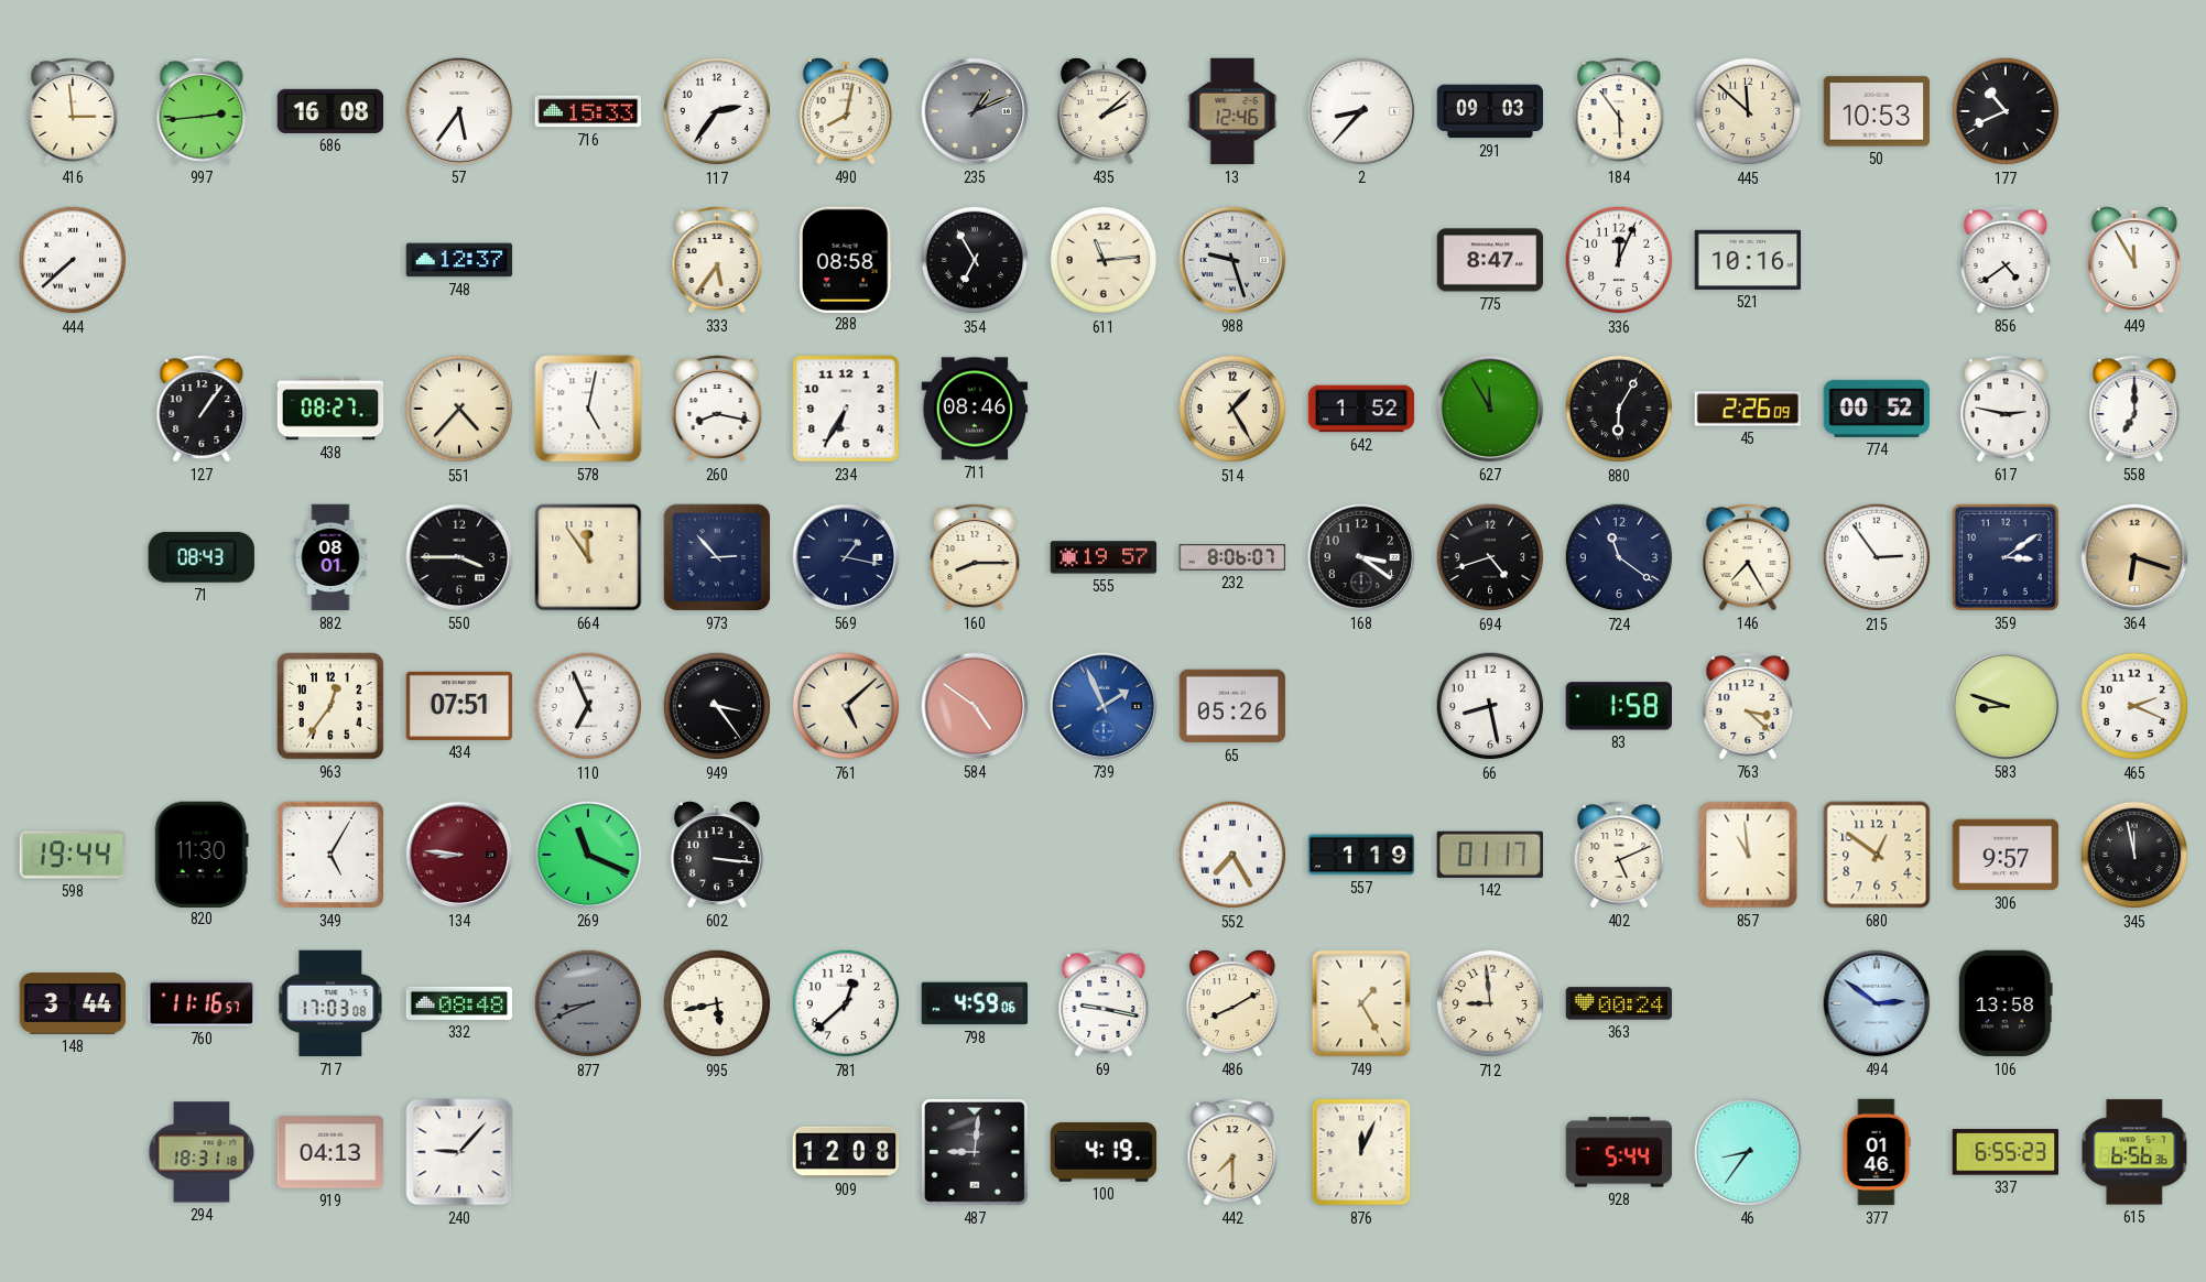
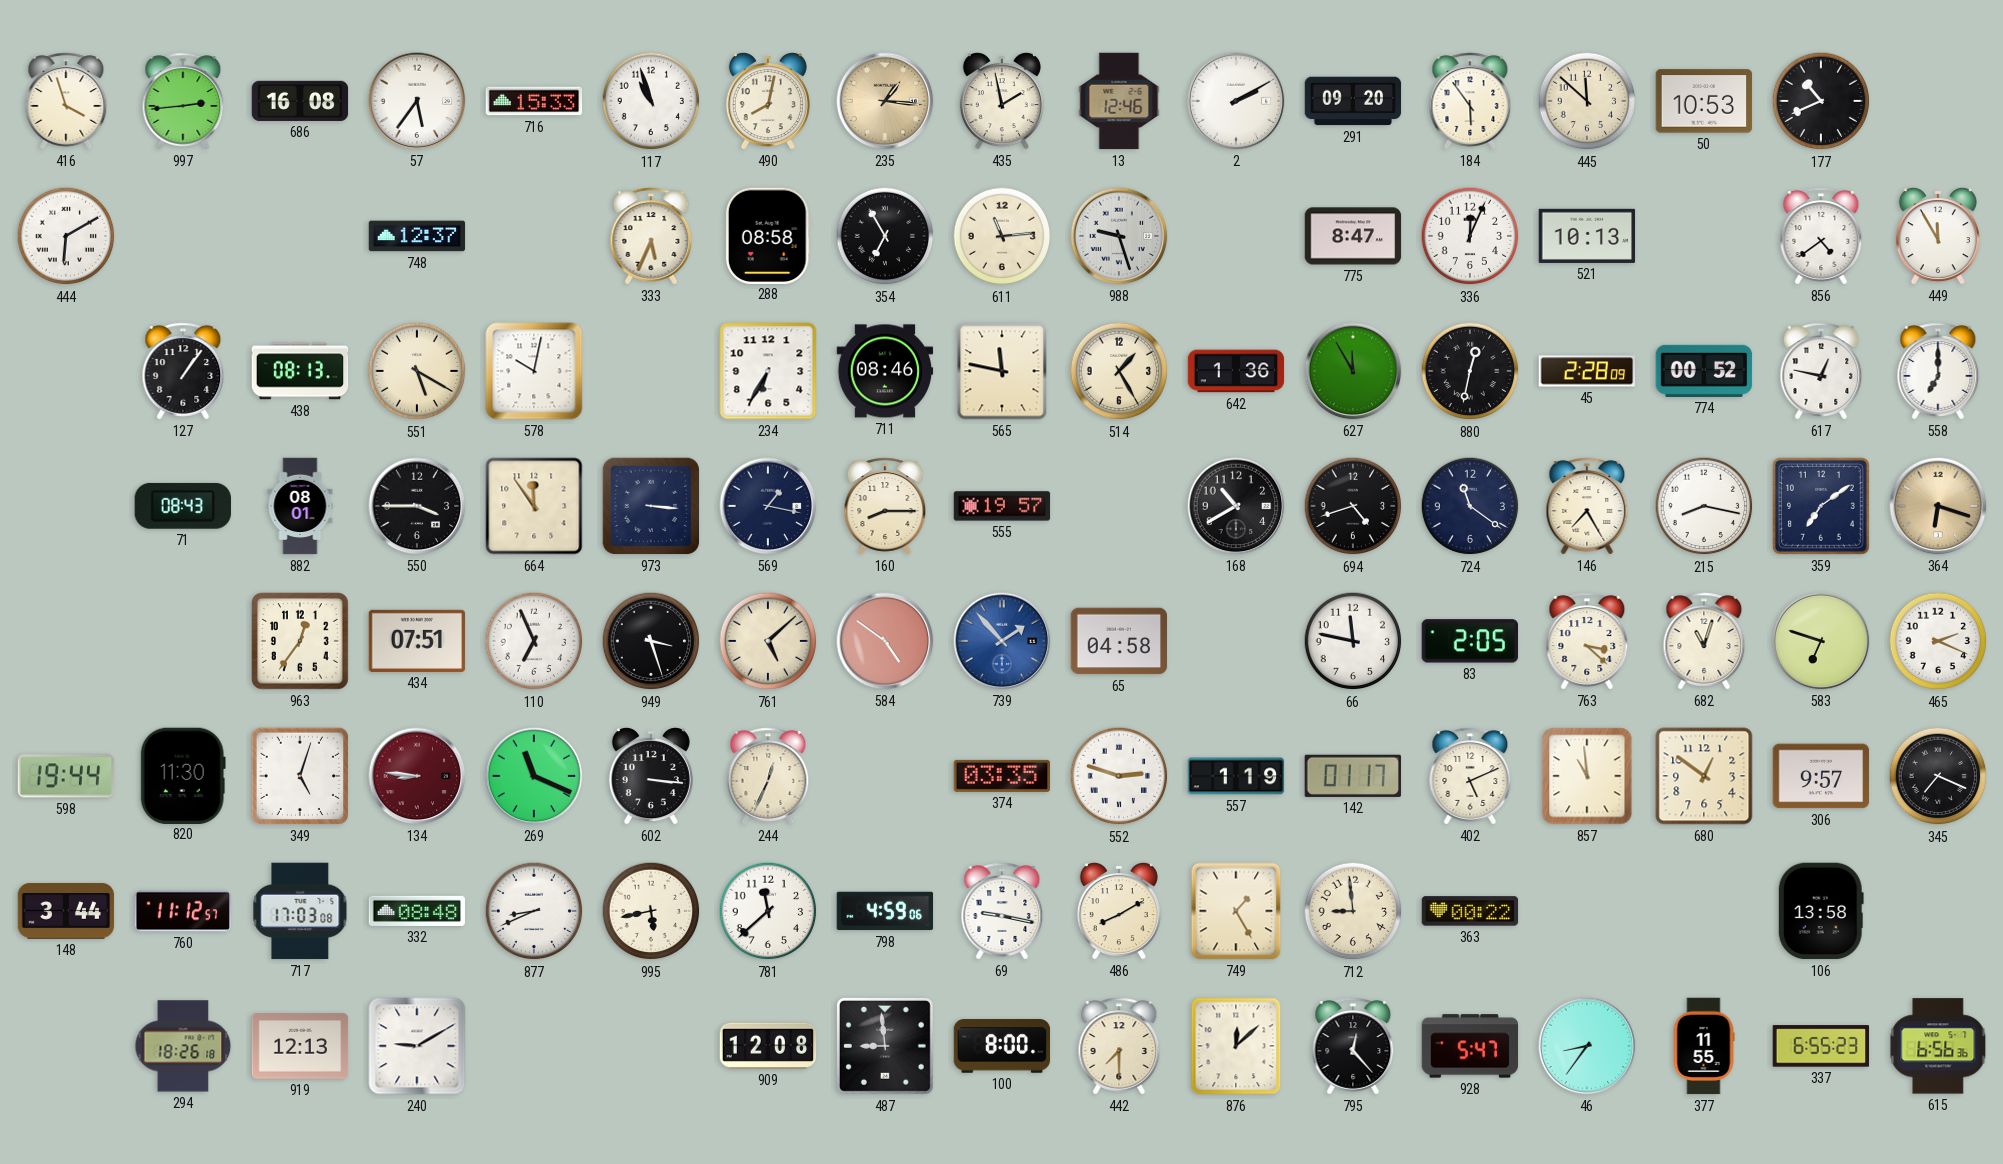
416: 2:59 -> 3:57 (66, 101)
117: 2:36 -> 10:57 (651, 101)
235: 1:11 -> 1:16 (885, 101)
235 dial: grey -> champagne (885, 101)
435: 2:08 -> 1:58 (1002, 101)
2: 8:37 -> 2:10 (1236, 101)
291: 09:03 -> 09:20 (1353, 101)
444: 7:38 -> 6:10 (66, 236)
333: 5:36 -> 5:34 (651, 236)
521: 10:16 -> 10:13 (1587, 236)
438: 08:27 -> 08:13 (300, 371)
551: 4:37 -> 5:20 (417, 371)
578: 5:02 -> 10:02 (534, 371)
260: 8:17 -> none (717, 409)
565: none -> 11:47 (1002, 371)
642: 1:52 -> 1:36 (1236, 371)
880: 6:05 -> 12:32 (1470, 371)
45: 2:26 -> 2:28 (1587, 371)
617: 2:47 -> 12:47 (1821, 371)
973: 2:53 -> 3:16 (651, 506)
232: 8:06 -> none (1232, 558)
168: 3:21 -> 10:40 (1236, 506)
215: 2:54 -> 8:17 (1704, 506)
359: 3:09 -> 7:09 (1821, 506)
949: 3:24 -> 3:27 (651, 641)
739: 1:56 -> 1:53 (1002, 641)
65: 05:26 -> 04:58 (1119, 641)
66: 8:28 -> 11:47 (1353, 641)
83: 1:58 -> 2:05 (1469, 641)
682: none -> 11:03 (1704, 641)
583: 8:48 -> 6:48 (1821, 641)
349: 5:05 -> 5:03 (300, 776)
244: none -> 12:34 (768, 776)
374: none -> 03:35 (1002, 776)
552: 7:25 -> 2:48 (1119, 776)
345: 11:58 -> 7:19 (1938, 776)
760: 11:16 -> 11:12 (182, 911)
877 dial: grey -> white (534, 911)
781: 12:38 -> 11:38 (768, 911)
363: 00:24 -> 00:22 (1470, 911)
494: 2:51 -> none (1877, 1003)
294: 18:31 -> 18:26 (183, 1046)
919: 04:13 -> 12:13 (300, 1046)
240: 9:07 -> 9:10 (417, 1046)
487: 9:01 -> 8:59 (885, 1046)
100: 4:19 -> 8:00 (1002, 1046)
876: 12:04 -> 12:08 (1236, 1046)
795: none -> 12:23 (1353, 1046)
928: 5:44 -> 5:47 (1470, 1046)
377: 01:46 -> 11:55 (1704, 1046)
